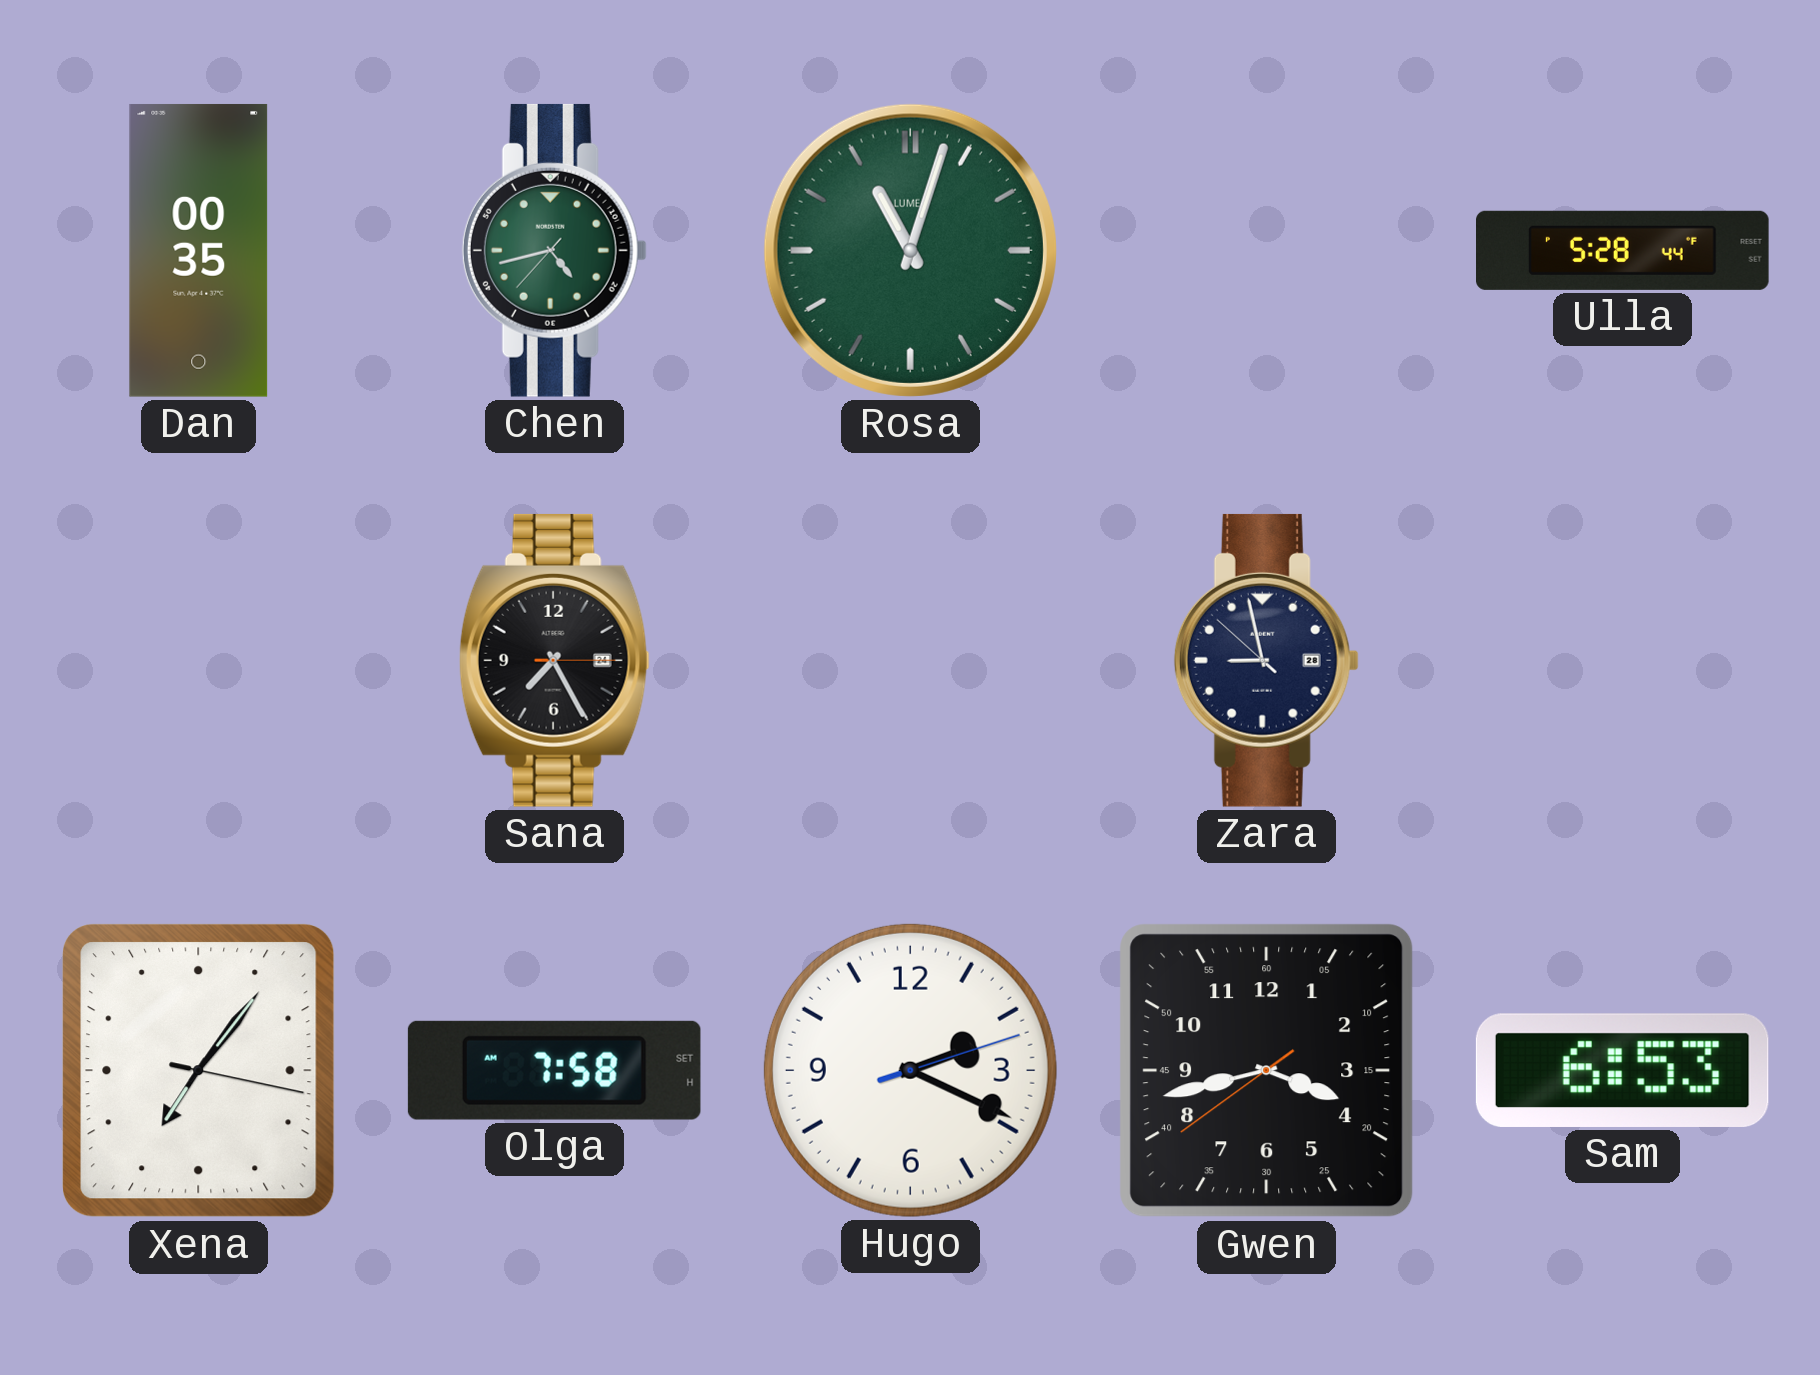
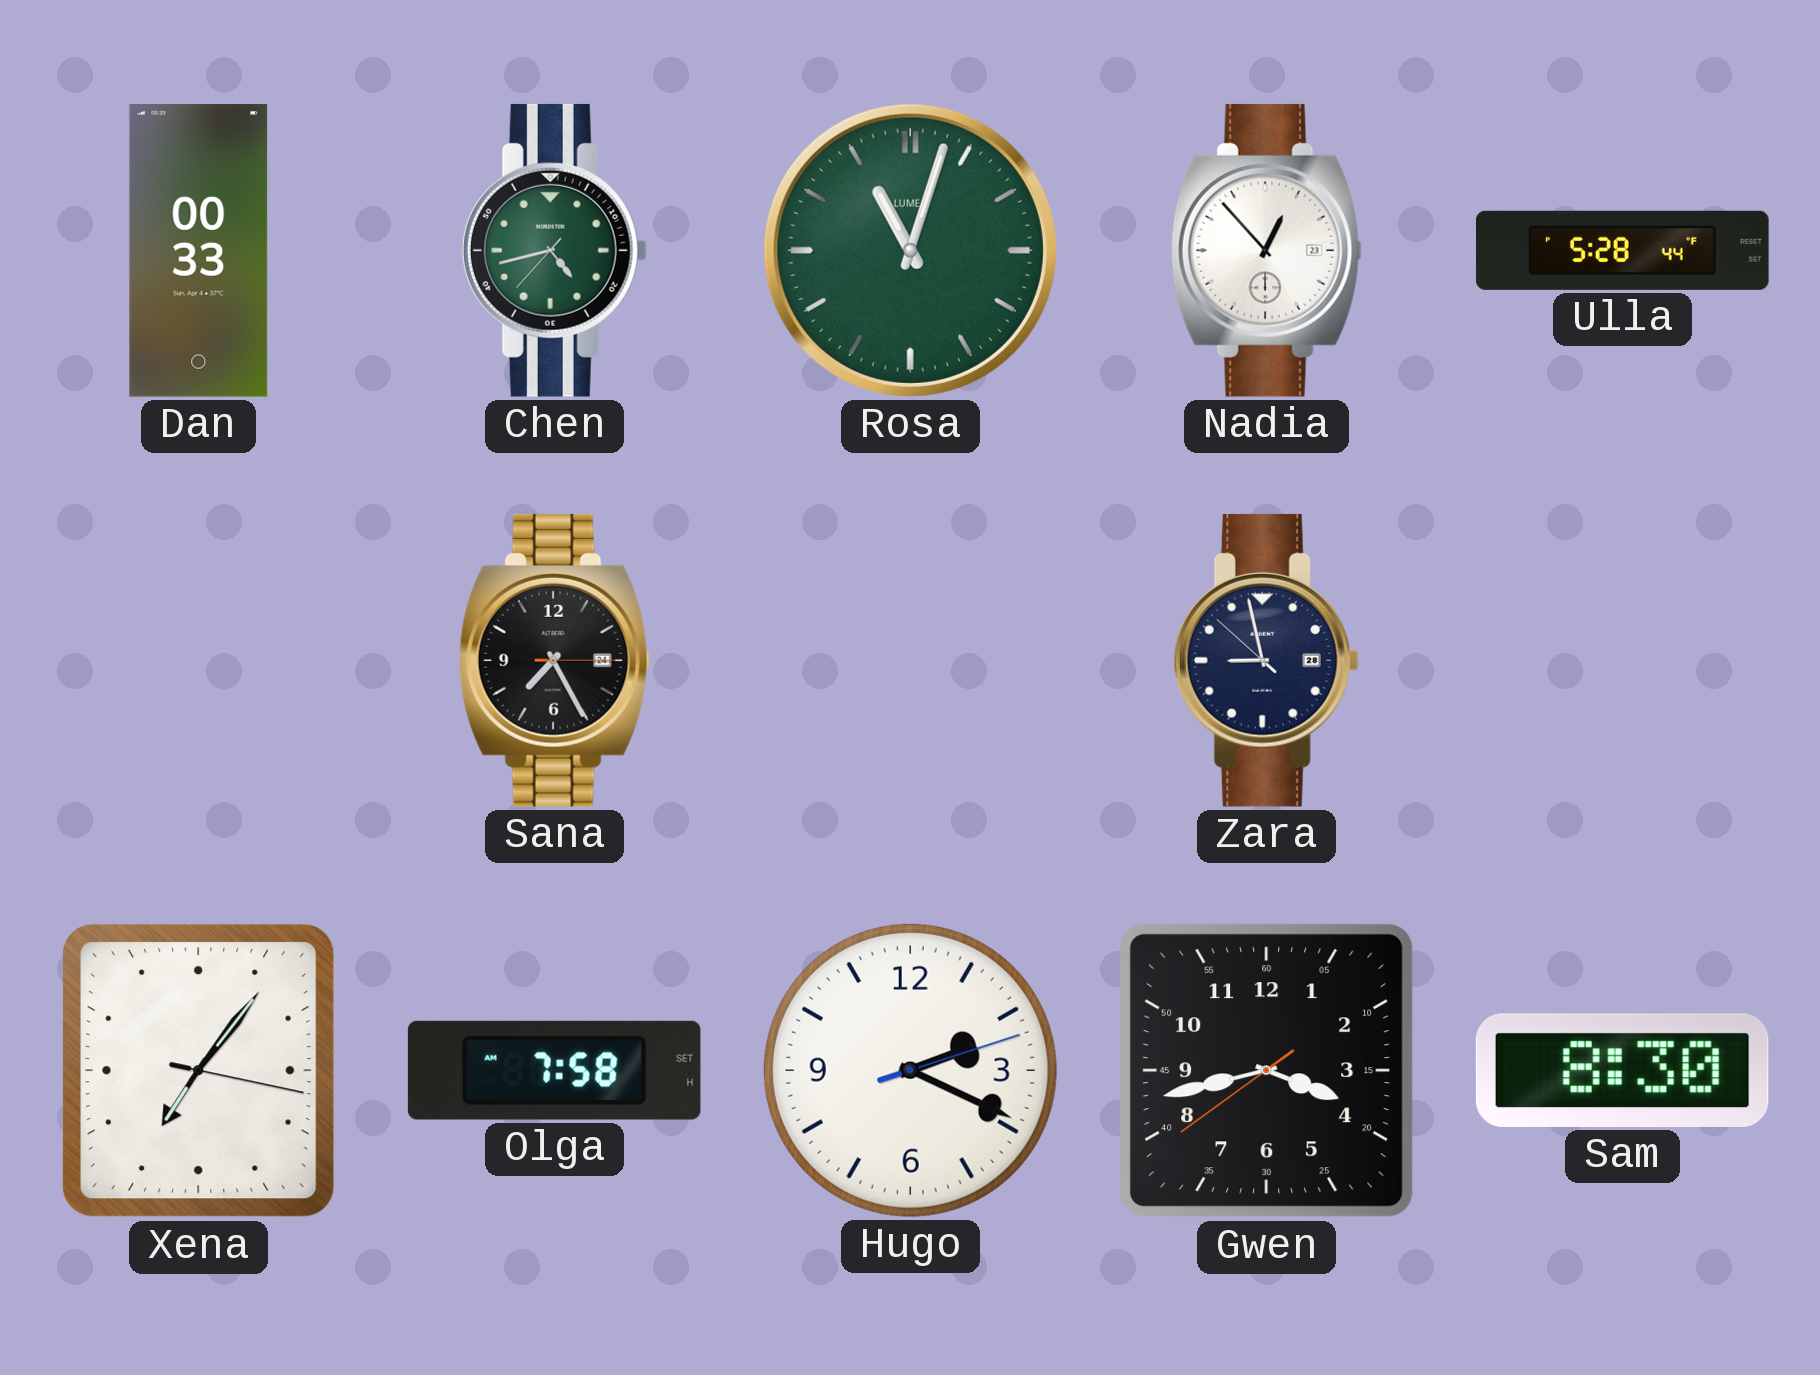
Dan: 00:35 -> 00:33 (199, 250)
Nadia: none -> 12:53 (1266, 250)
Sam: 6:53 -> 8:30 (1622, 1070)
